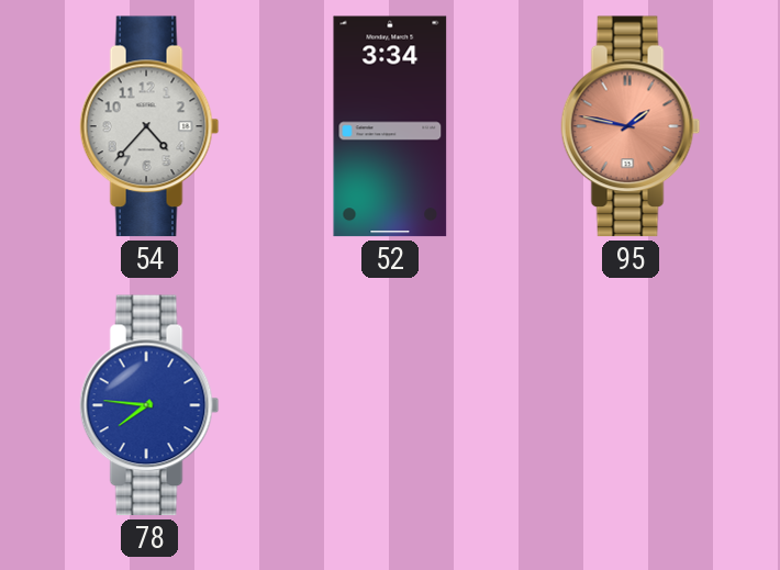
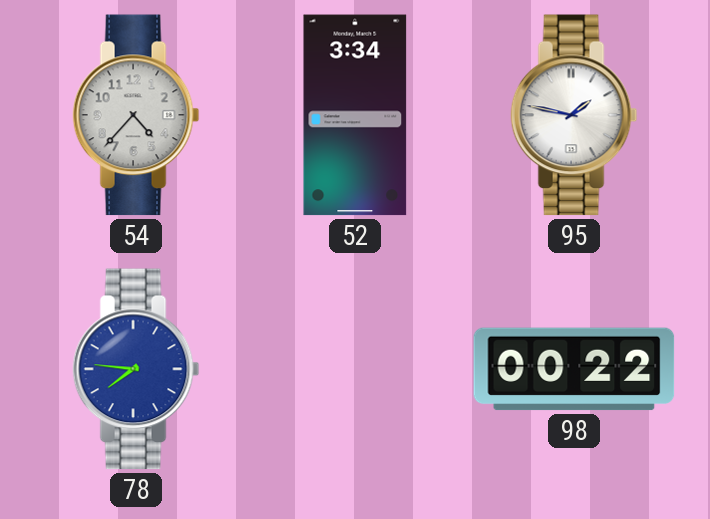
95 dial: salmon -> white (574, 115)
98: none -> 00:22 (574, 369)
